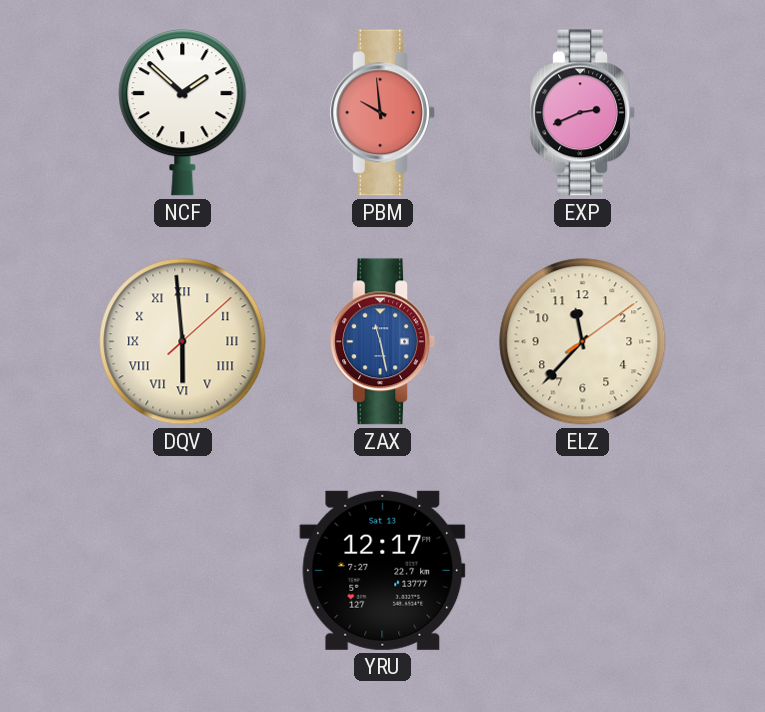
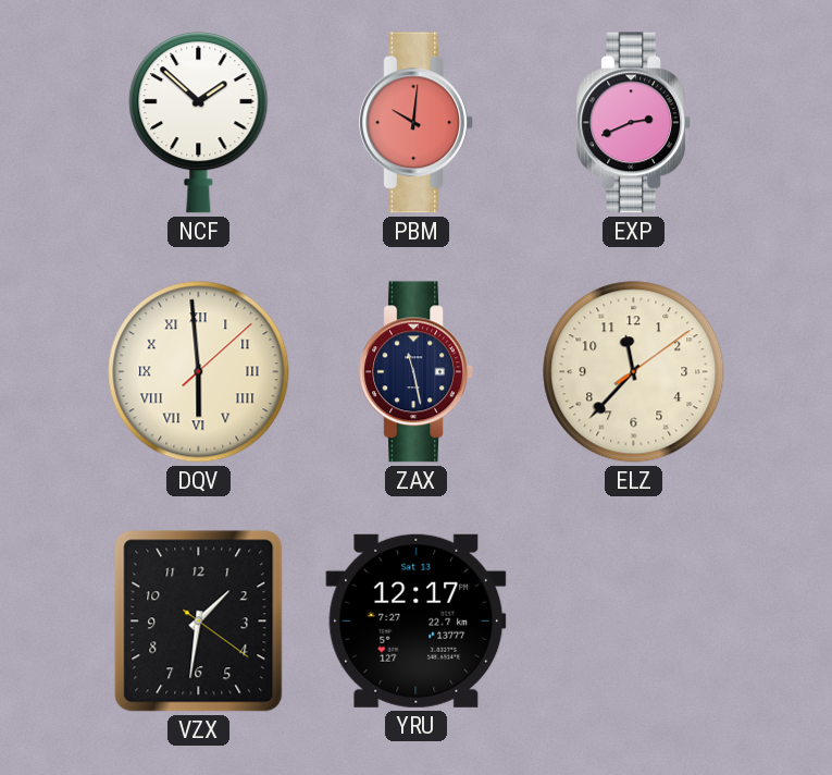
PBM: 9:59 -> 10:01 (415, 123)
ZAX dial: blue -> navy (415, 372)
VZX: none -> 1:31 (199, 622)
